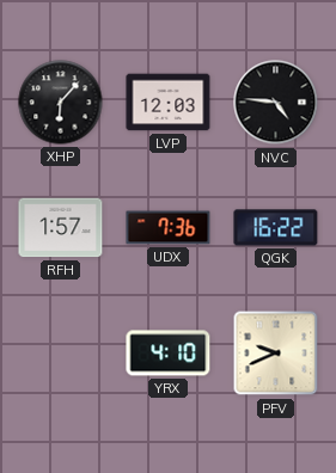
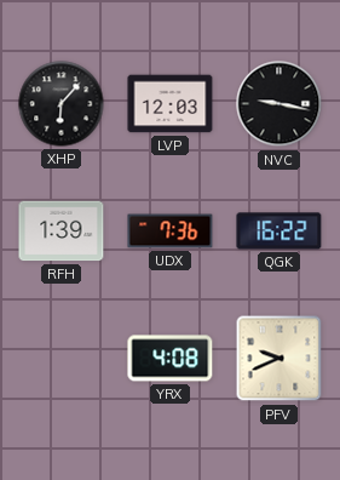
NVC: 4:46 -> 9:17 (280, 104)
RFH: 1:57 -> 1:39 (62, 232)
YRX: 4:10 -> 4:08 (171, 359)
